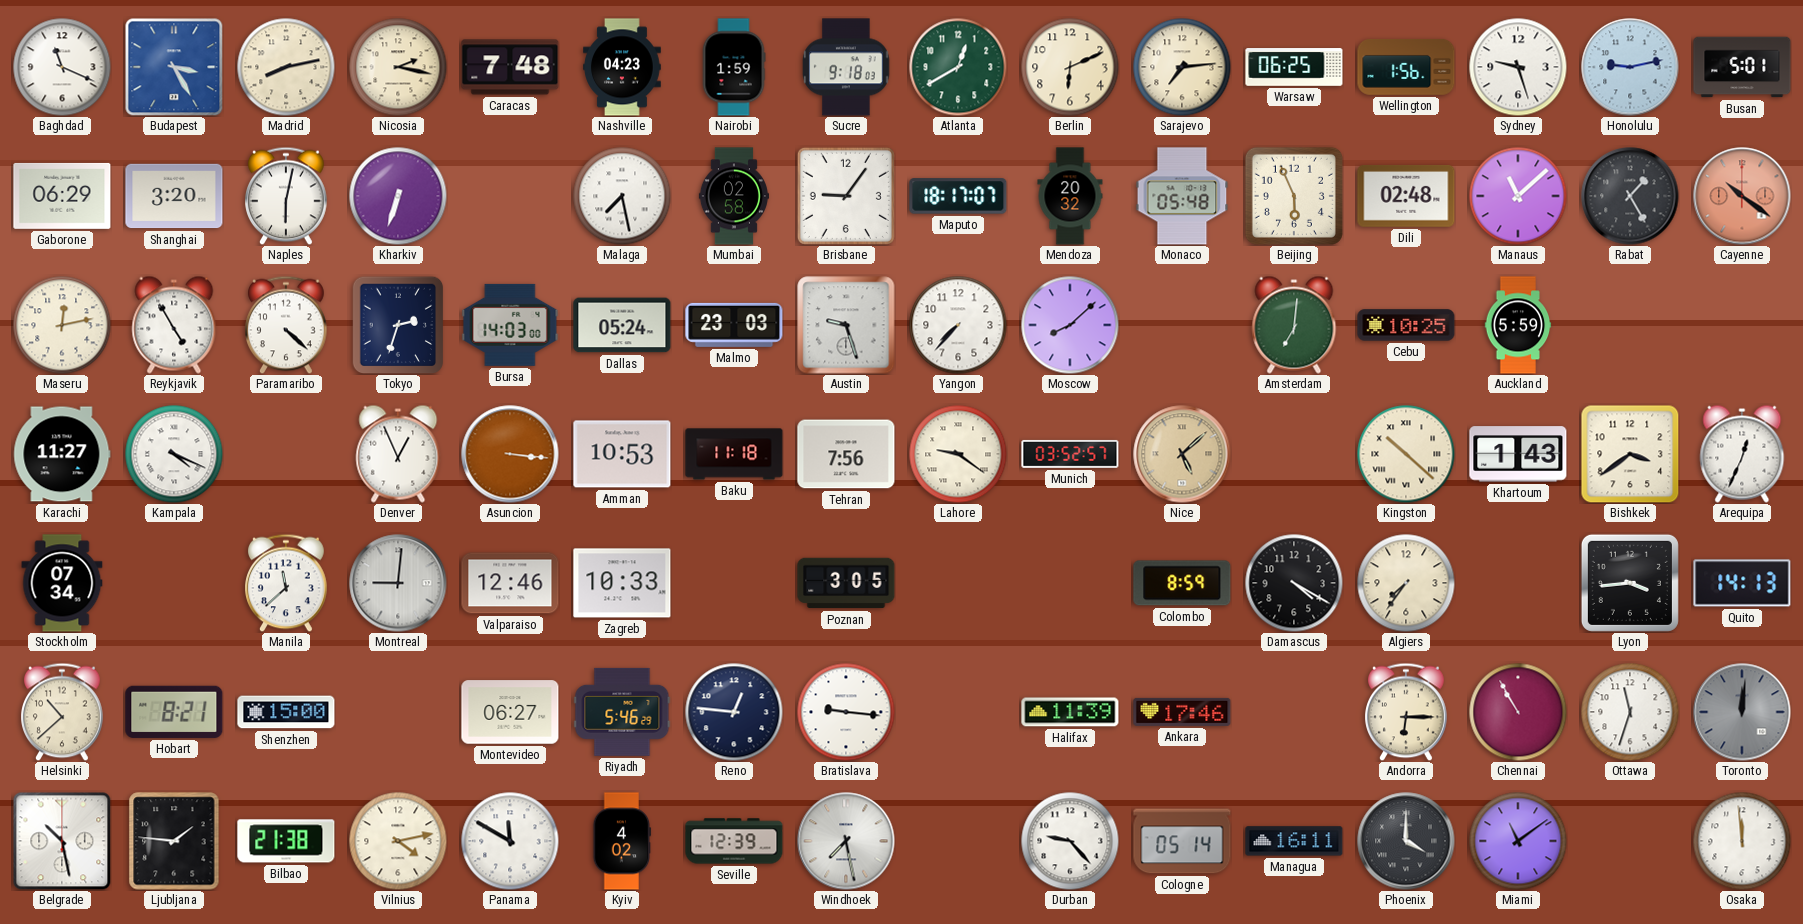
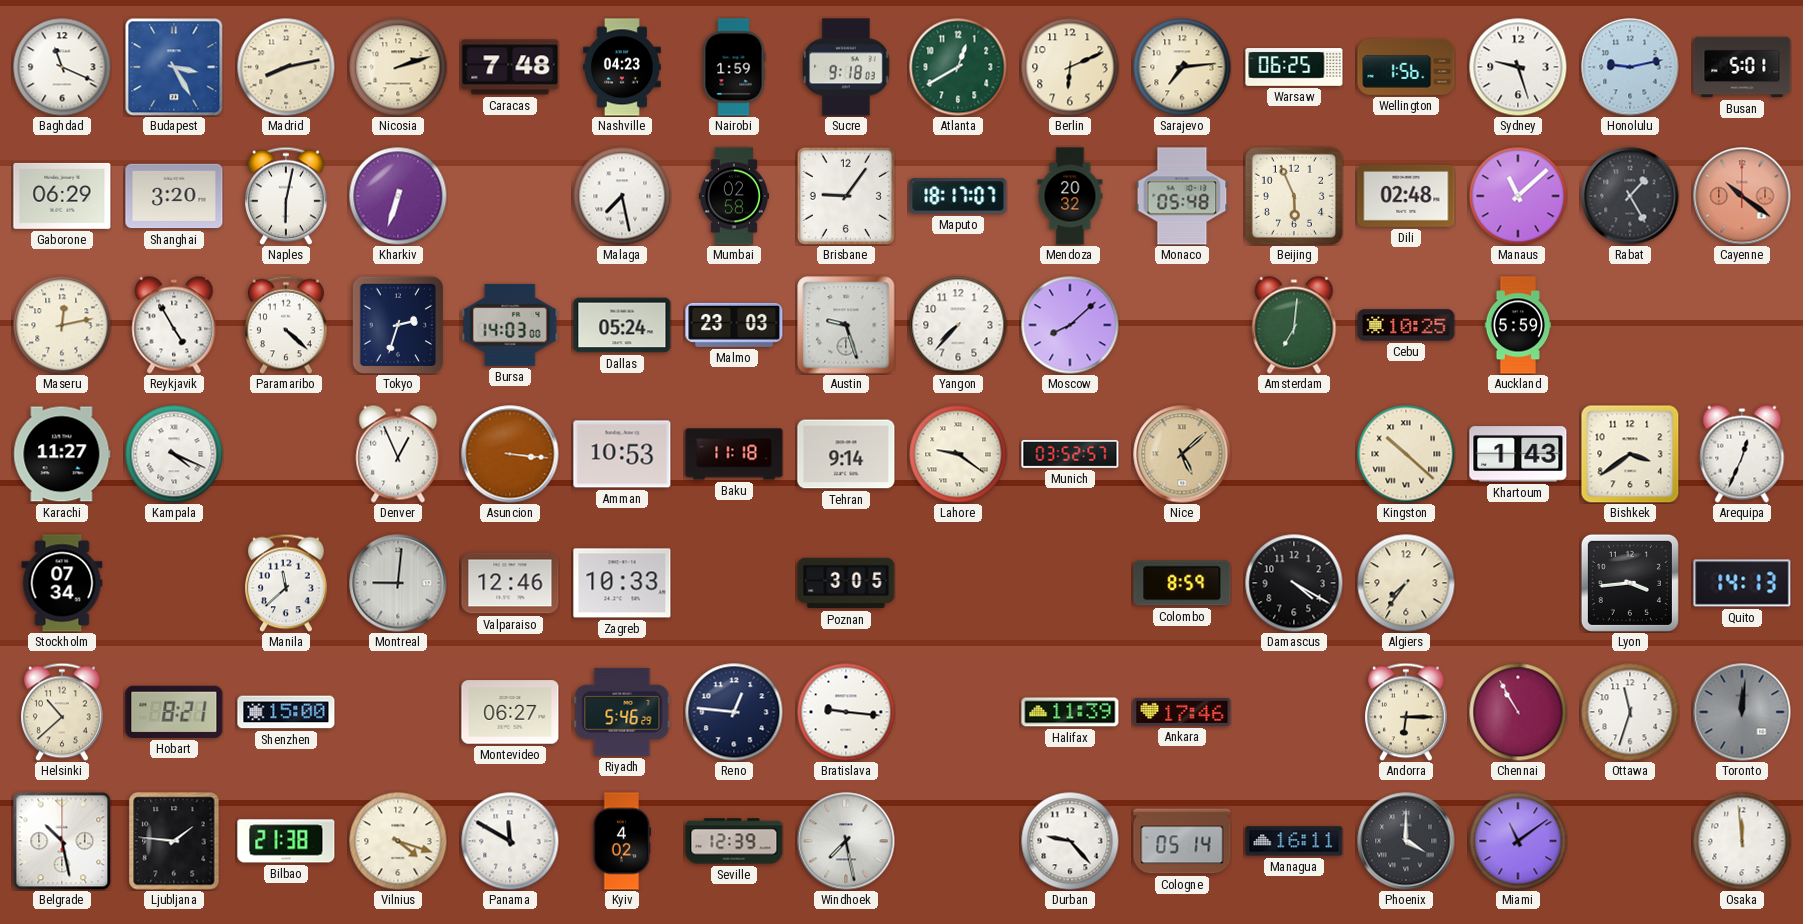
Nicosia: 2:17 -> 2:12 (398, 67)
Tehran: 7:56 -> 9:14 (846, 454)
Vilnius: 4:13 -> 4:18 (398, 841)
